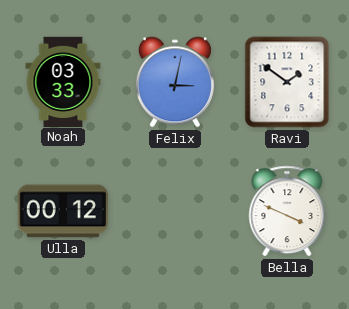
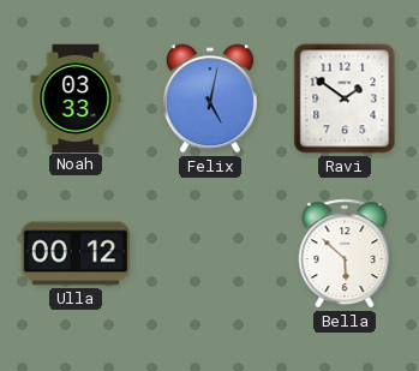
Felix: 3:02 -> 5:02 (210, 98)
Bella: 3:49 -> 5:52 (345, 253)
